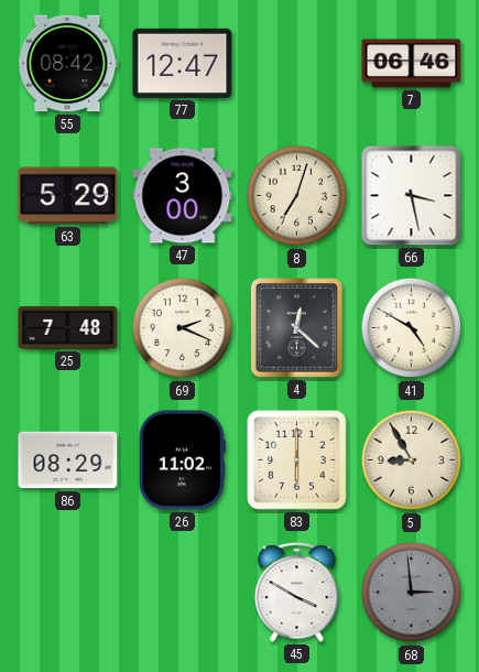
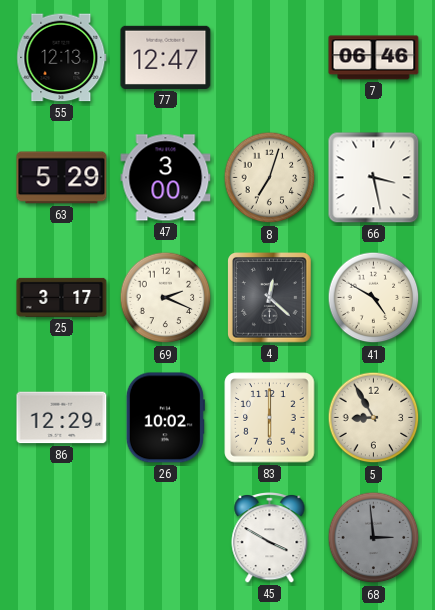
55: 08:42 -> 12:13 (62, 58)
25: 7:48 -> 3:17 (62, 297)
86: 08:29 -> 12:29 (62, 418)
26: 11:02 -> 10:02 (165, 418)
